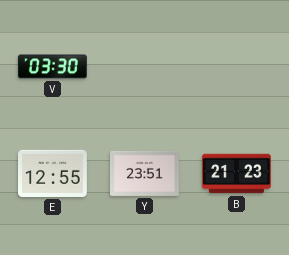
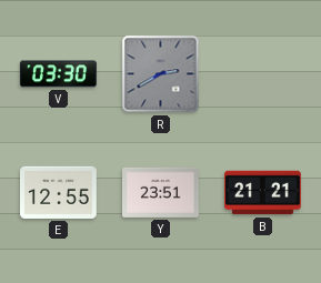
R: none -> 2:40 (161, 74)
B: 21:23 -> 21:21 (263, 193)
